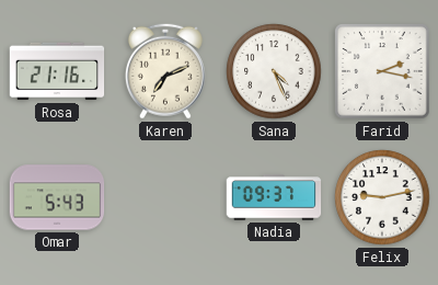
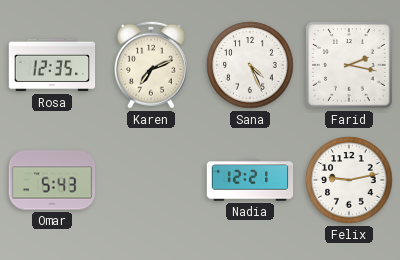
Rosa: 21:16 -> 12:35 (52, 65)
Nadia: 09:37 -> 12:21 (250, 180)
